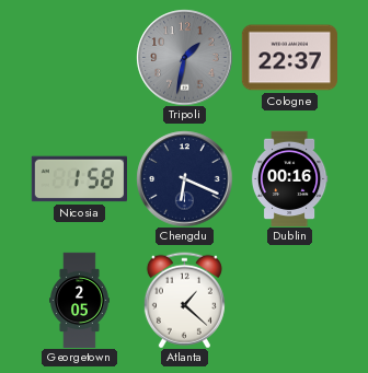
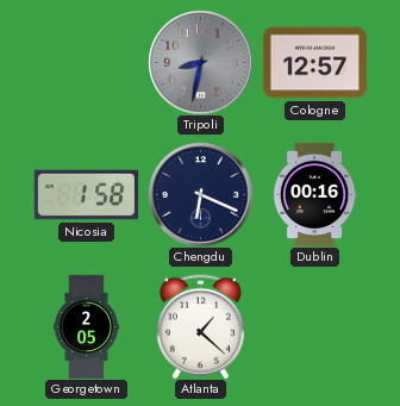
Tripoli: 1:32 -> 8:32 (200, 62)
Cologne: 22:37 -> 12:57 (314, 63)
